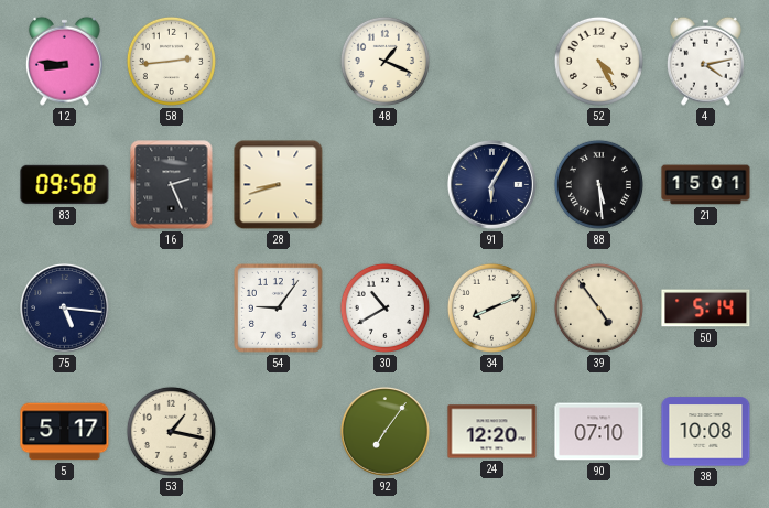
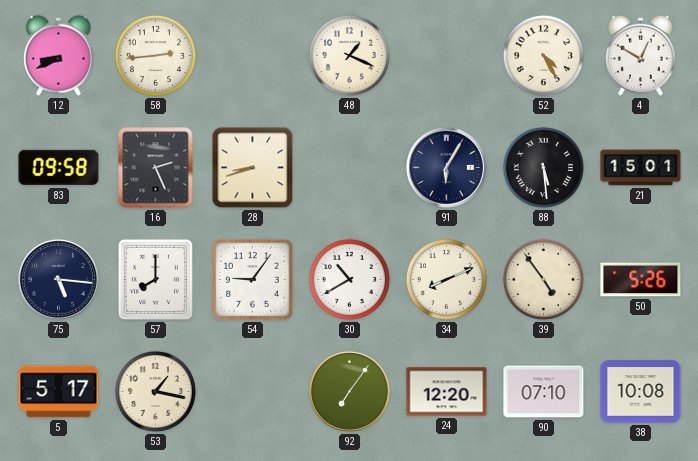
12: 8:46 -> 8:41 (58, 55)
4: 4:13 -> 12:50 (640, 55)
57: none -> 8:00 (155, 279)
50: 5:14 -> 5:26 (641, 280)
